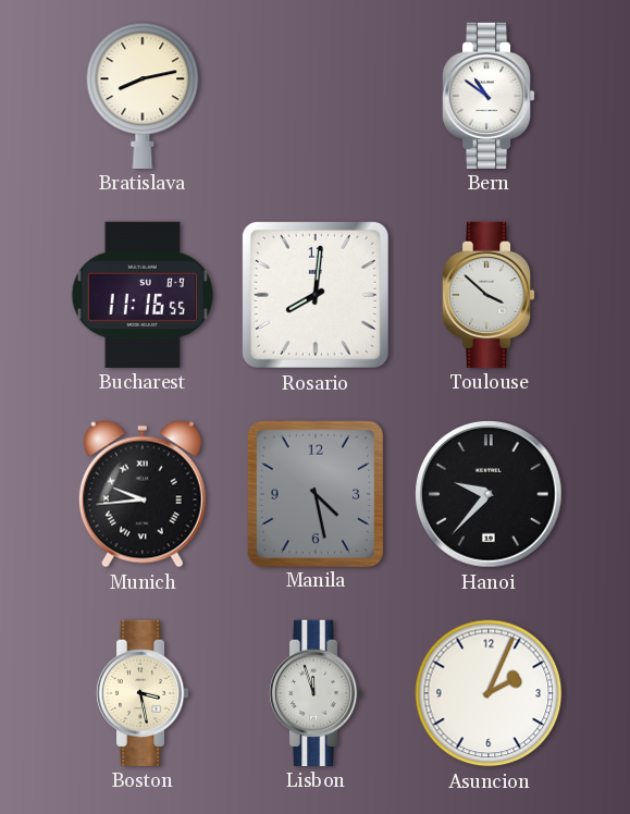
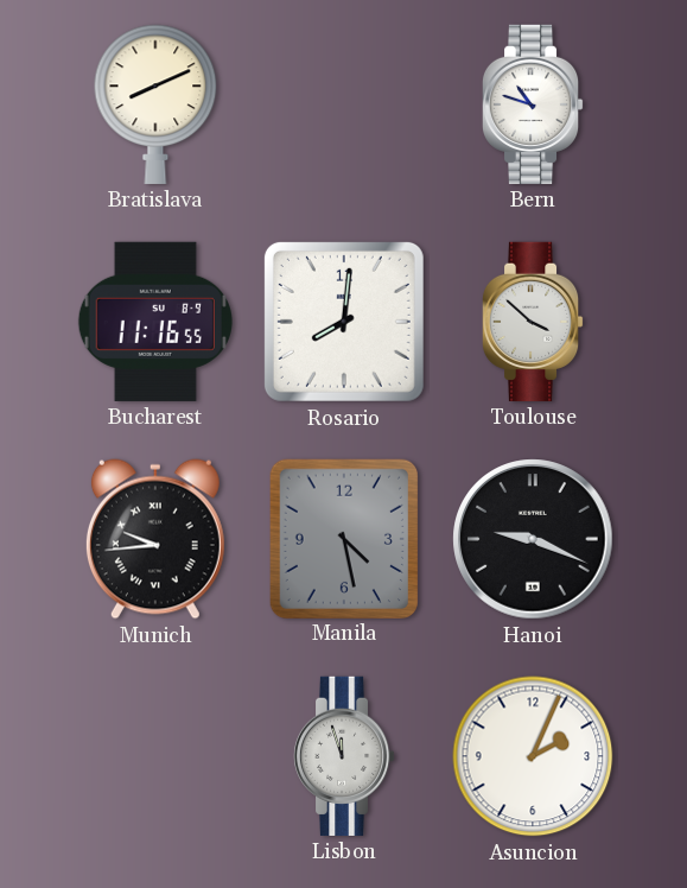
Bratislava: 8:13 -> 8:11 (155, 104)
Bern: 10:51 -> 10:48 (533, 104)
Hanoi: 9:37 -> 9:19 (533, 539)
Boston: 3:28 -> none (143, 693)
